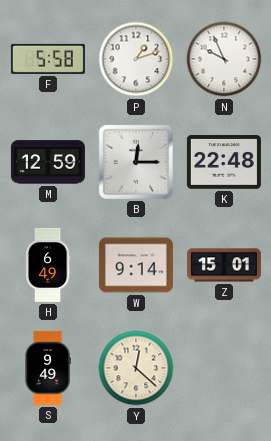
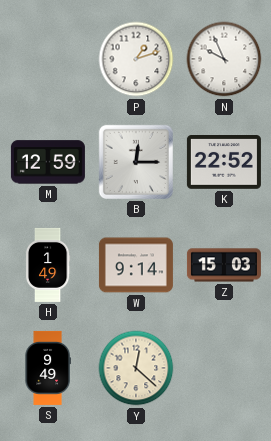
F: 5:58 -> none (48, 59)
K: 22:48 -> 22:52 (224, 163)
H: 6:49 -> 1:49 (48, 265)
Z: 15:01 -> 15:03 (224, 265)
